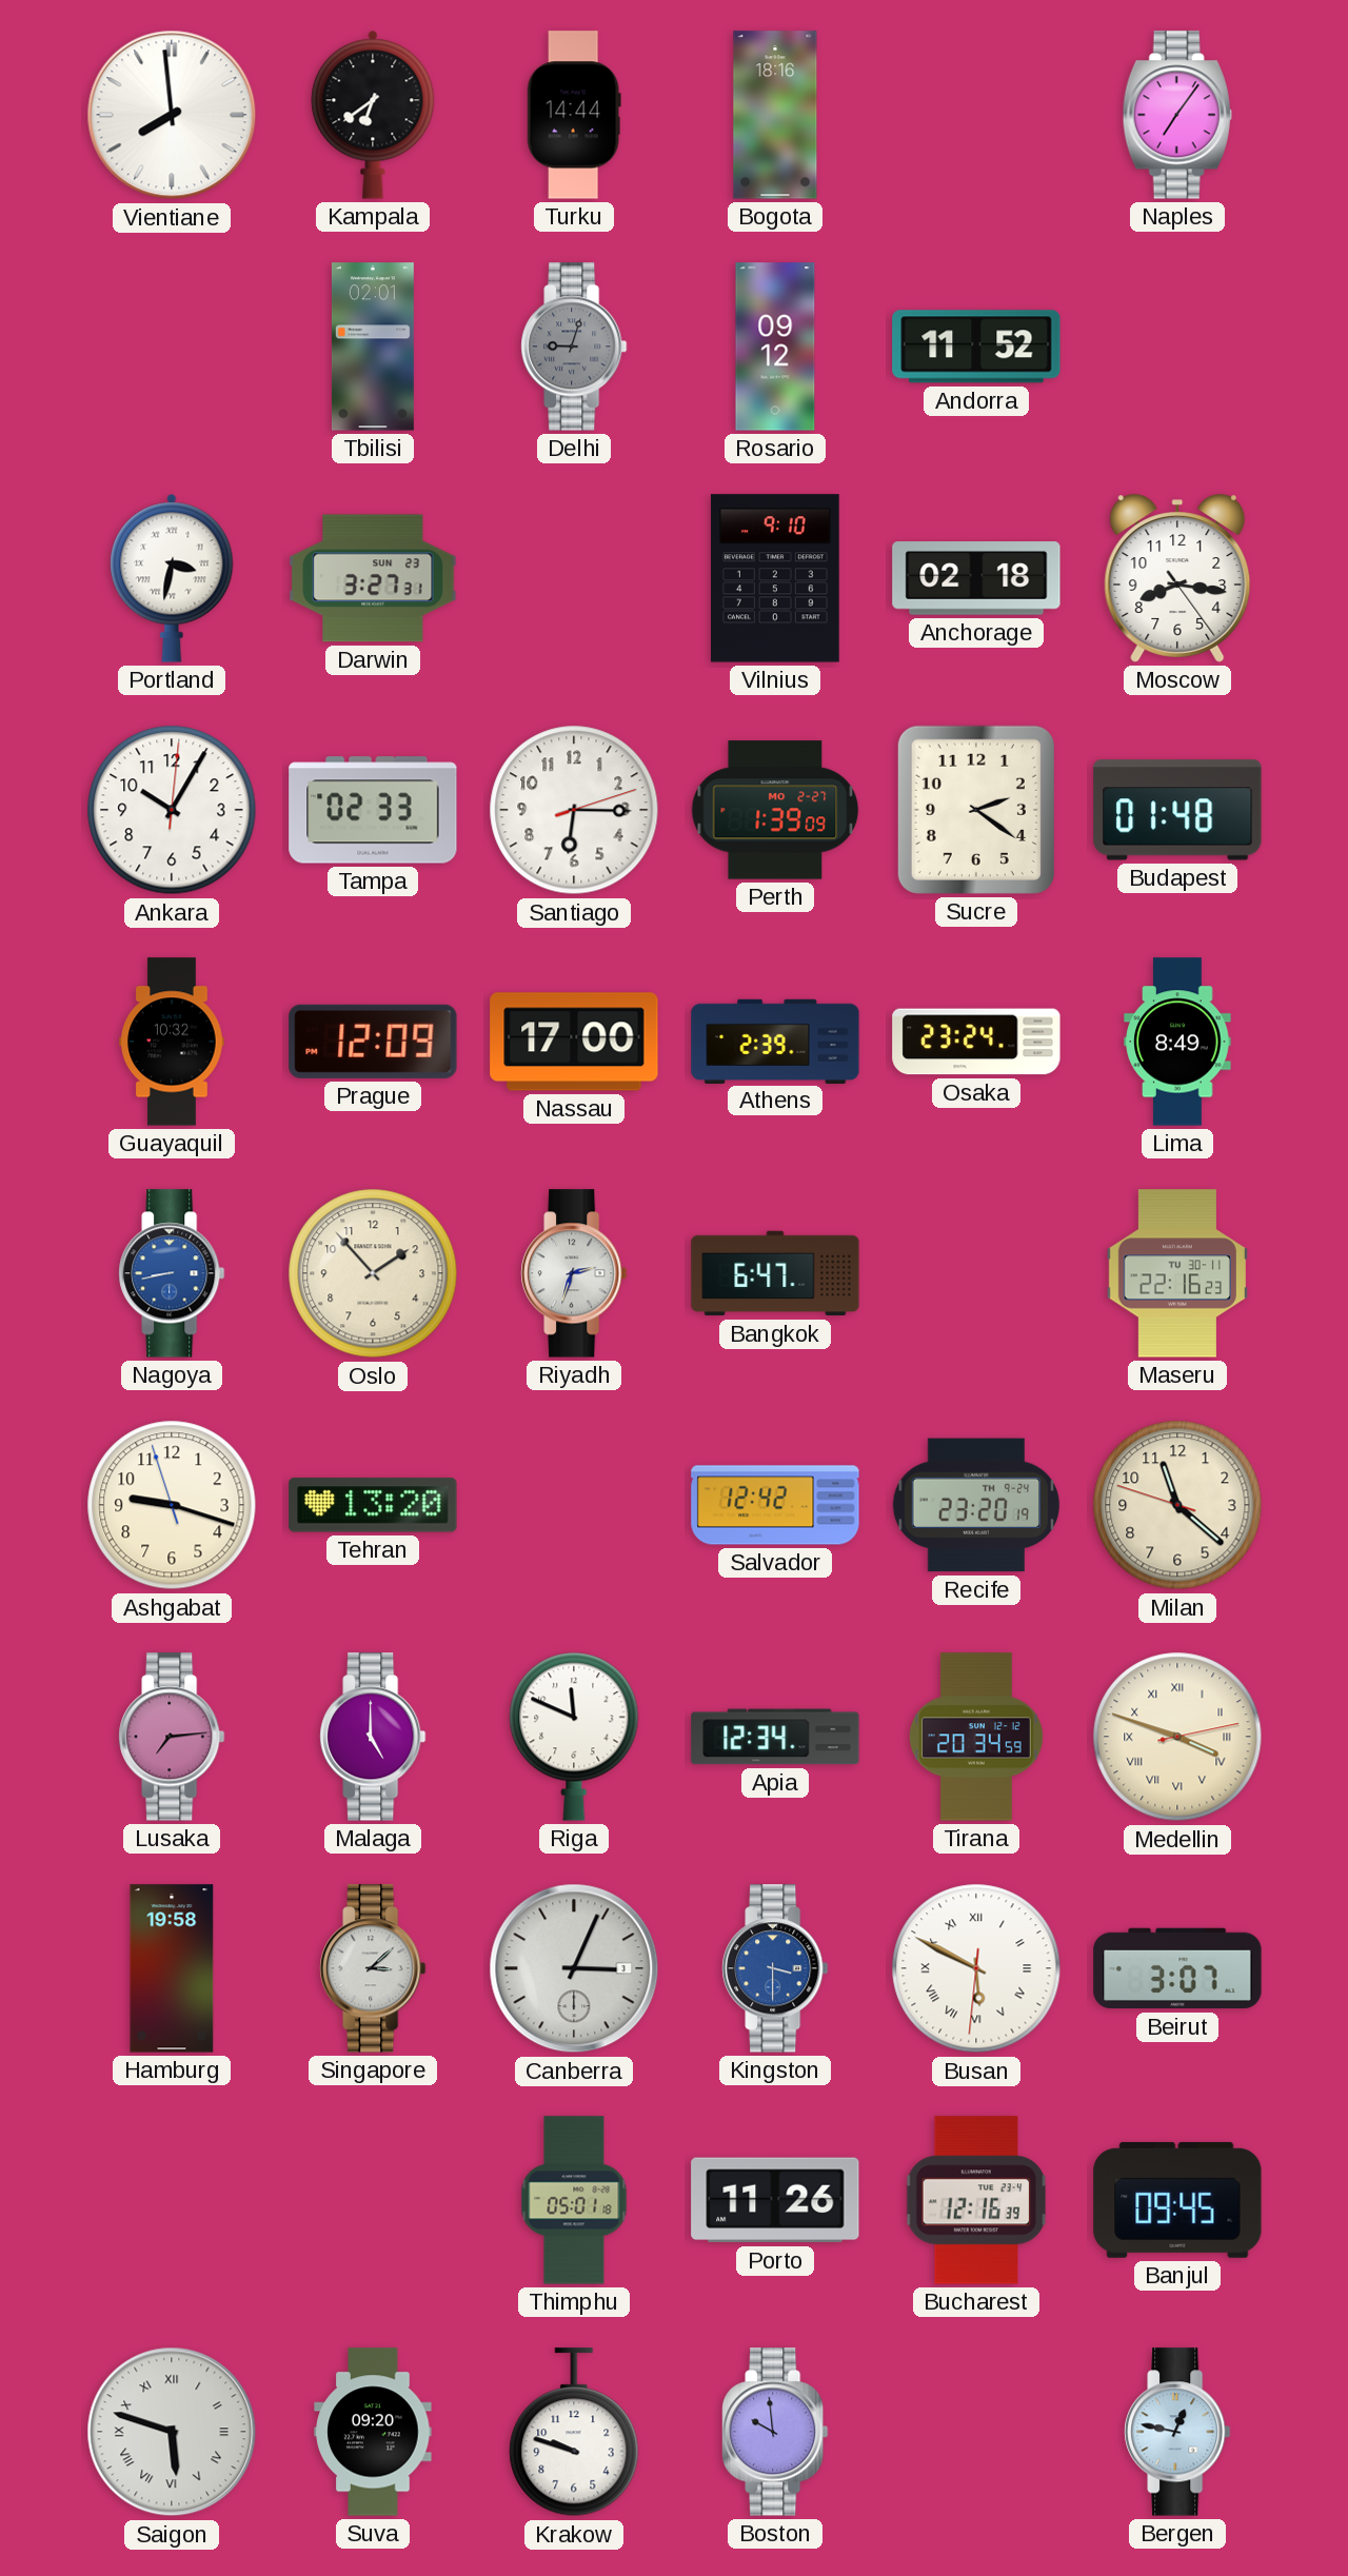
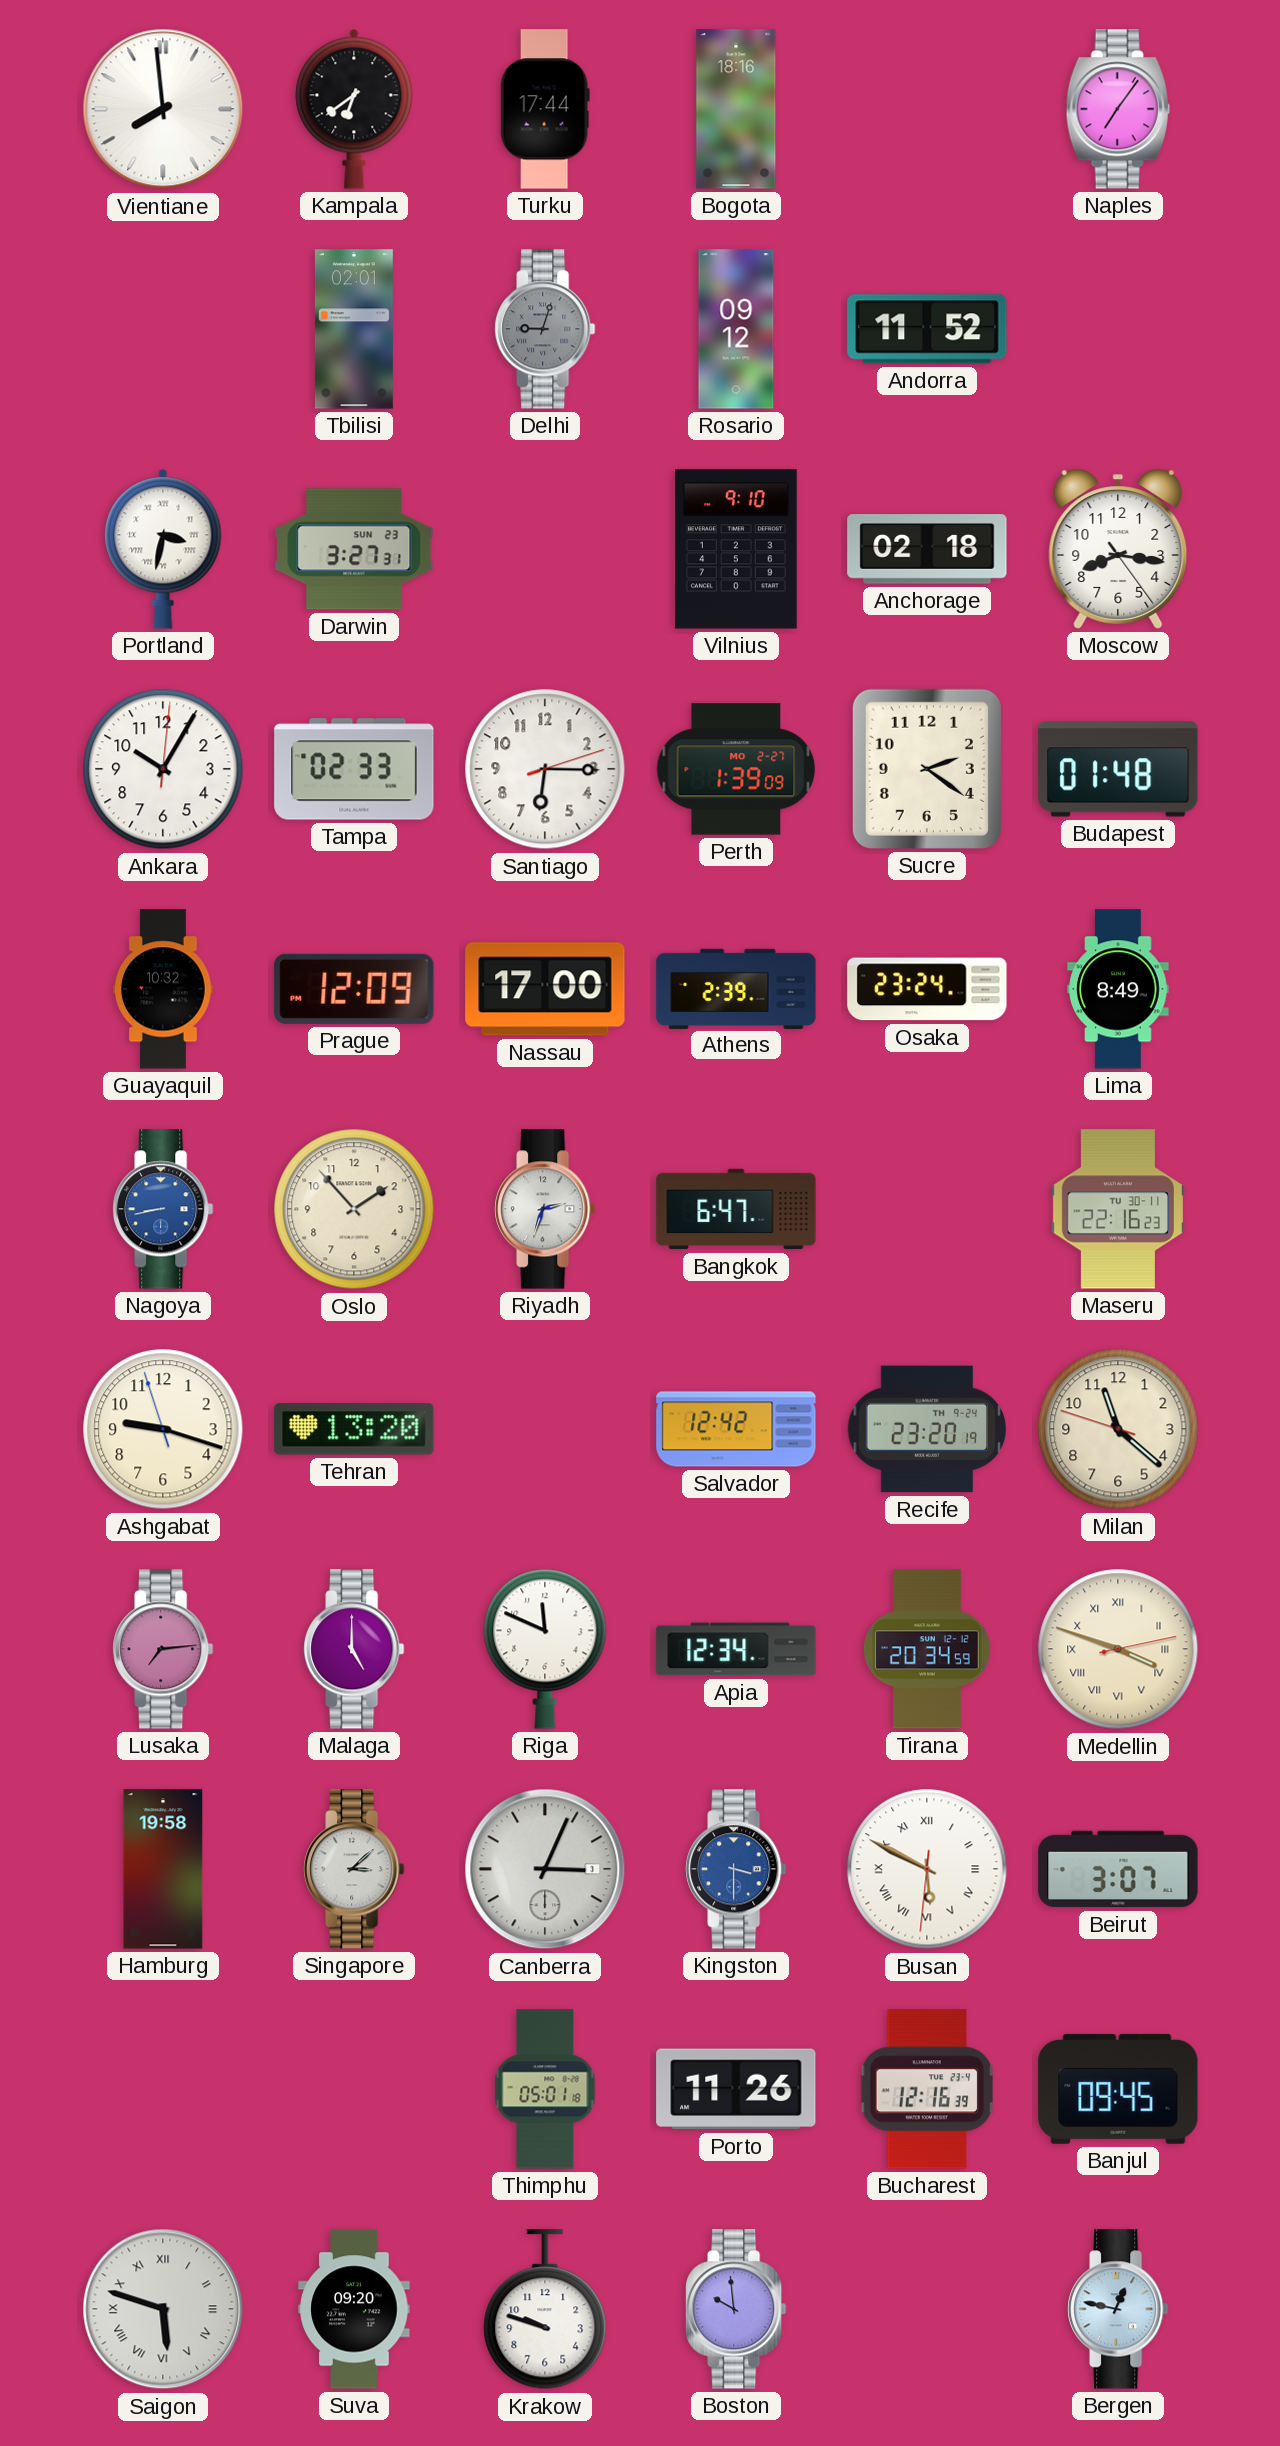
Turku: 14:44 -> 17:44 (545, 109)
